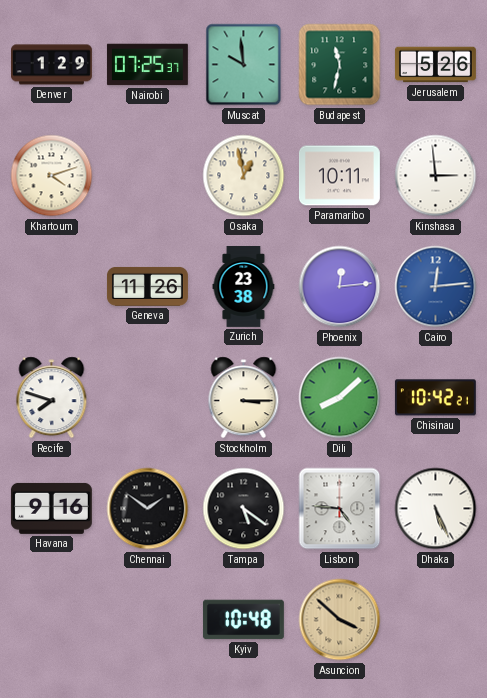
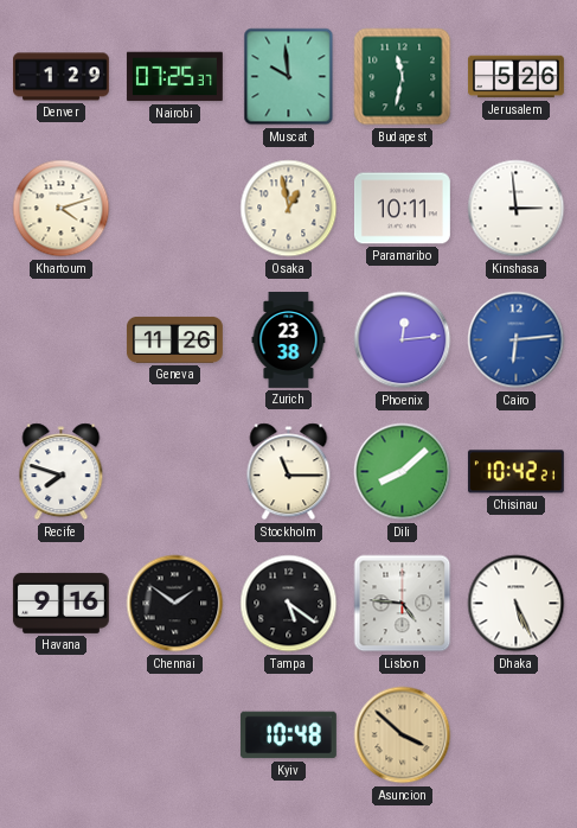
Cairo: 12:14 -> 6:14 (517, 340)
Stockholm: 3:15 -> 11:15 (289, 472)
